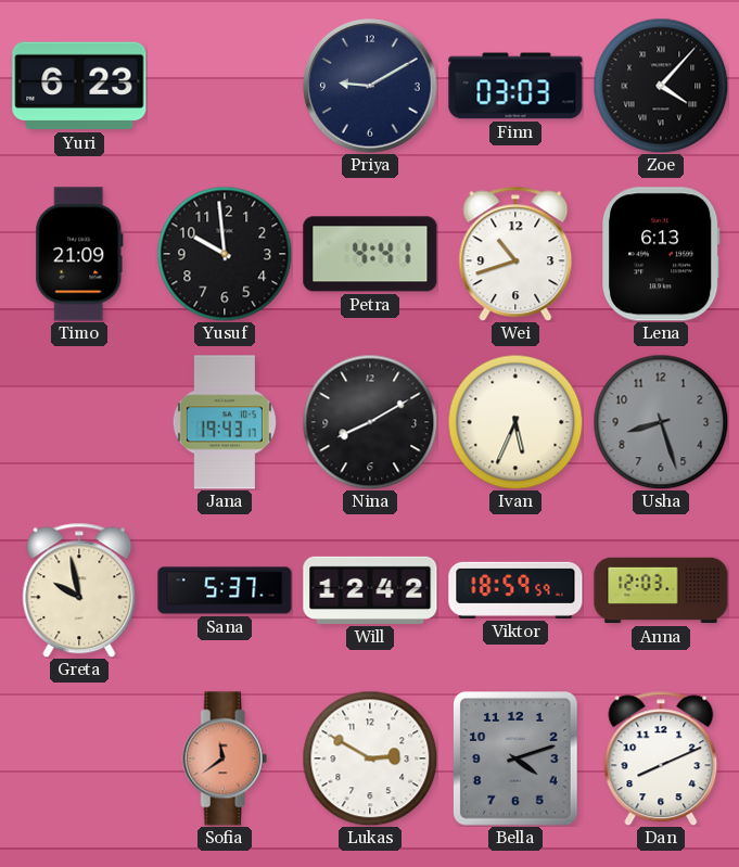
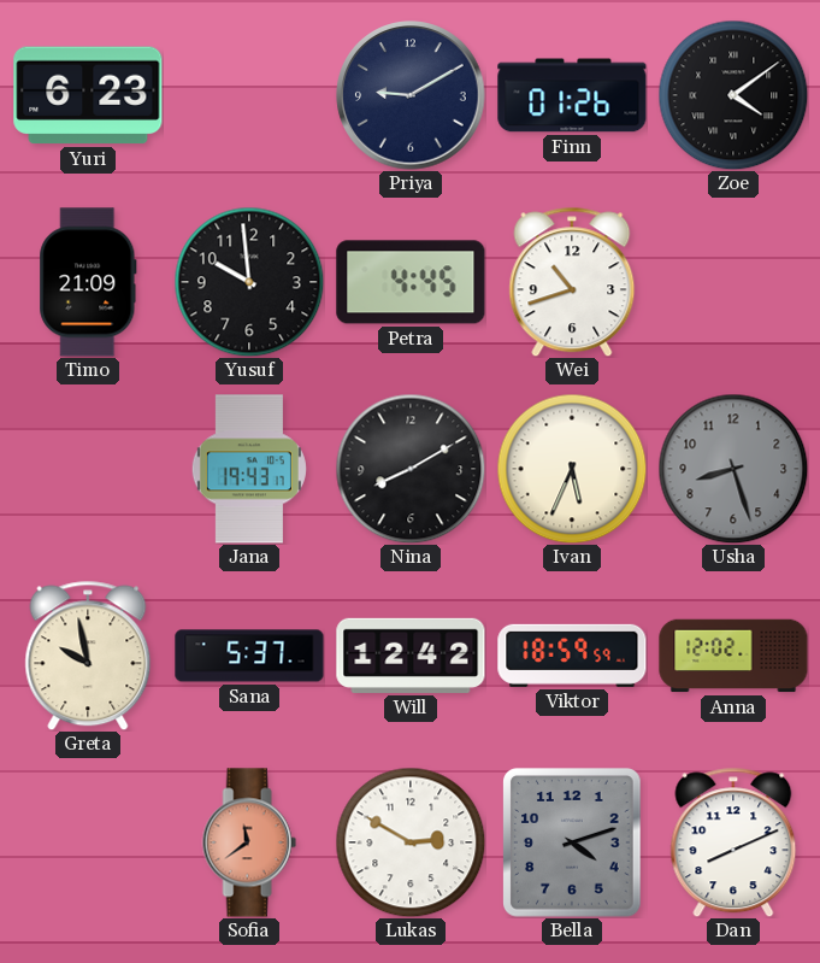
Finn: 03:03 -> 01:26 (572, 95)
Zoe: 4:07 -> 4:09 (733, 95)
Petra: 4:41 -> 4:45 (411, 282)
Lena: 6:13 -> none (661, 254)
Anna: 12:03 -> 12:02 (733, 656)
